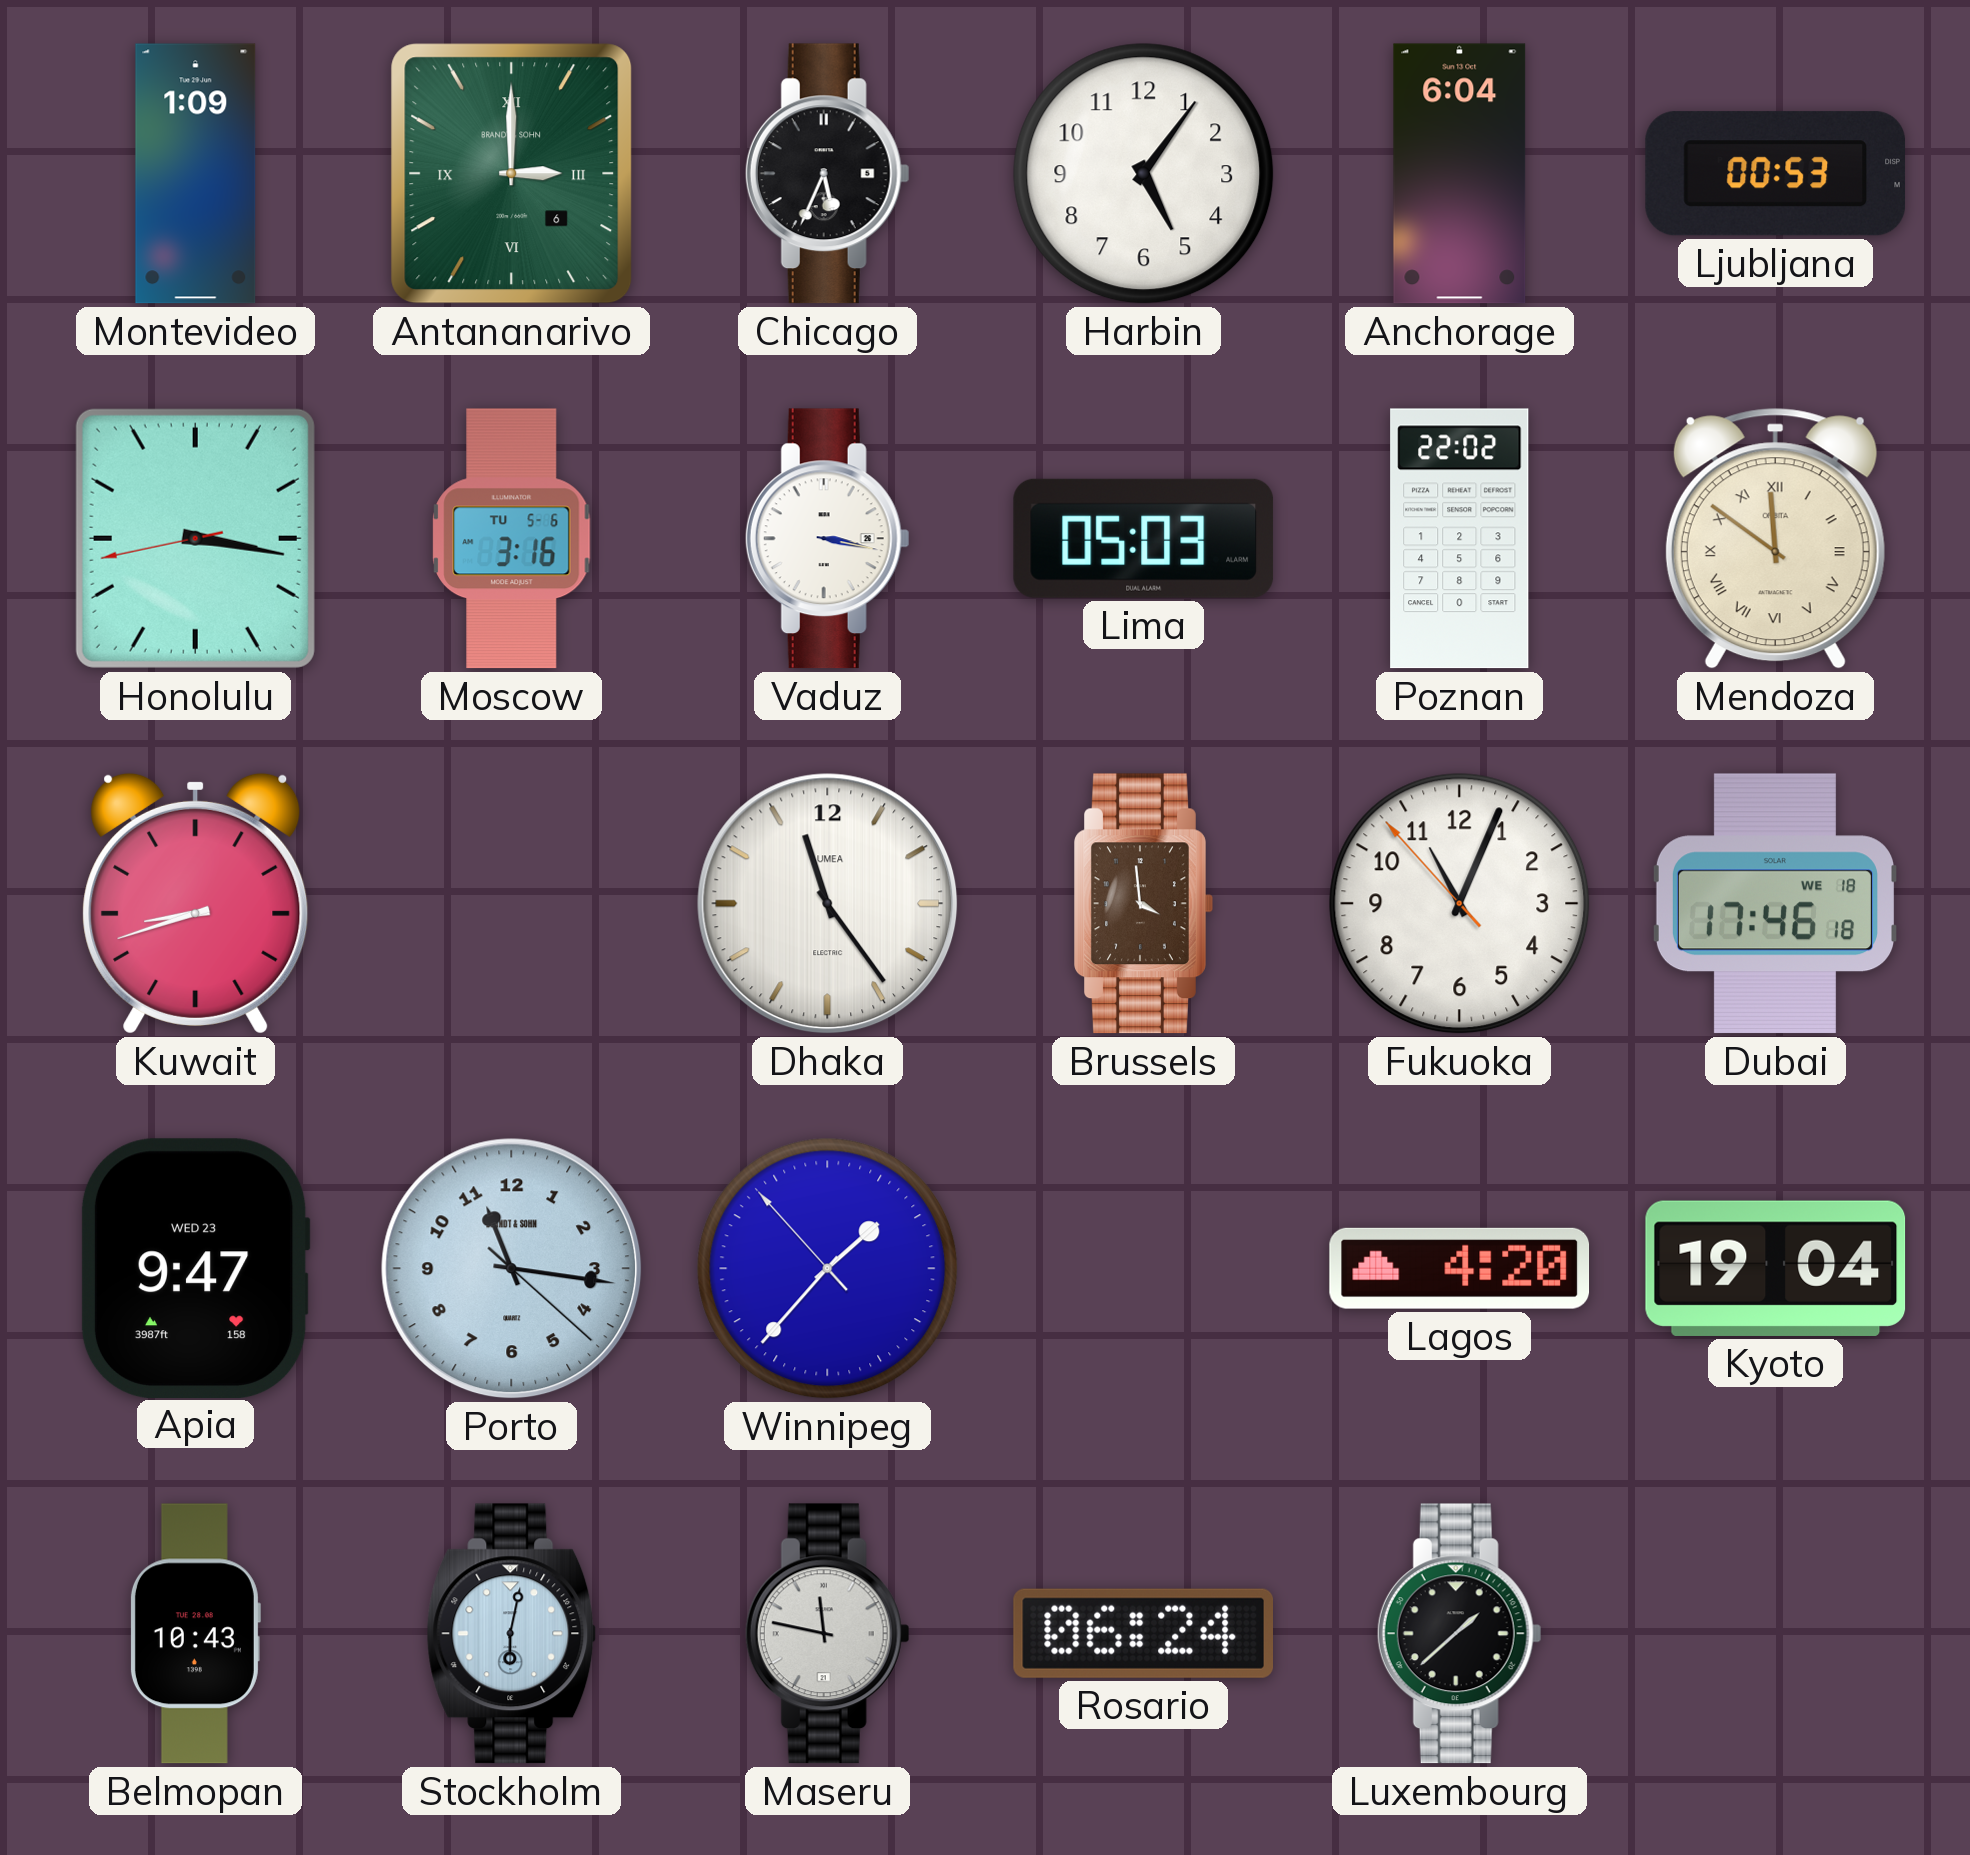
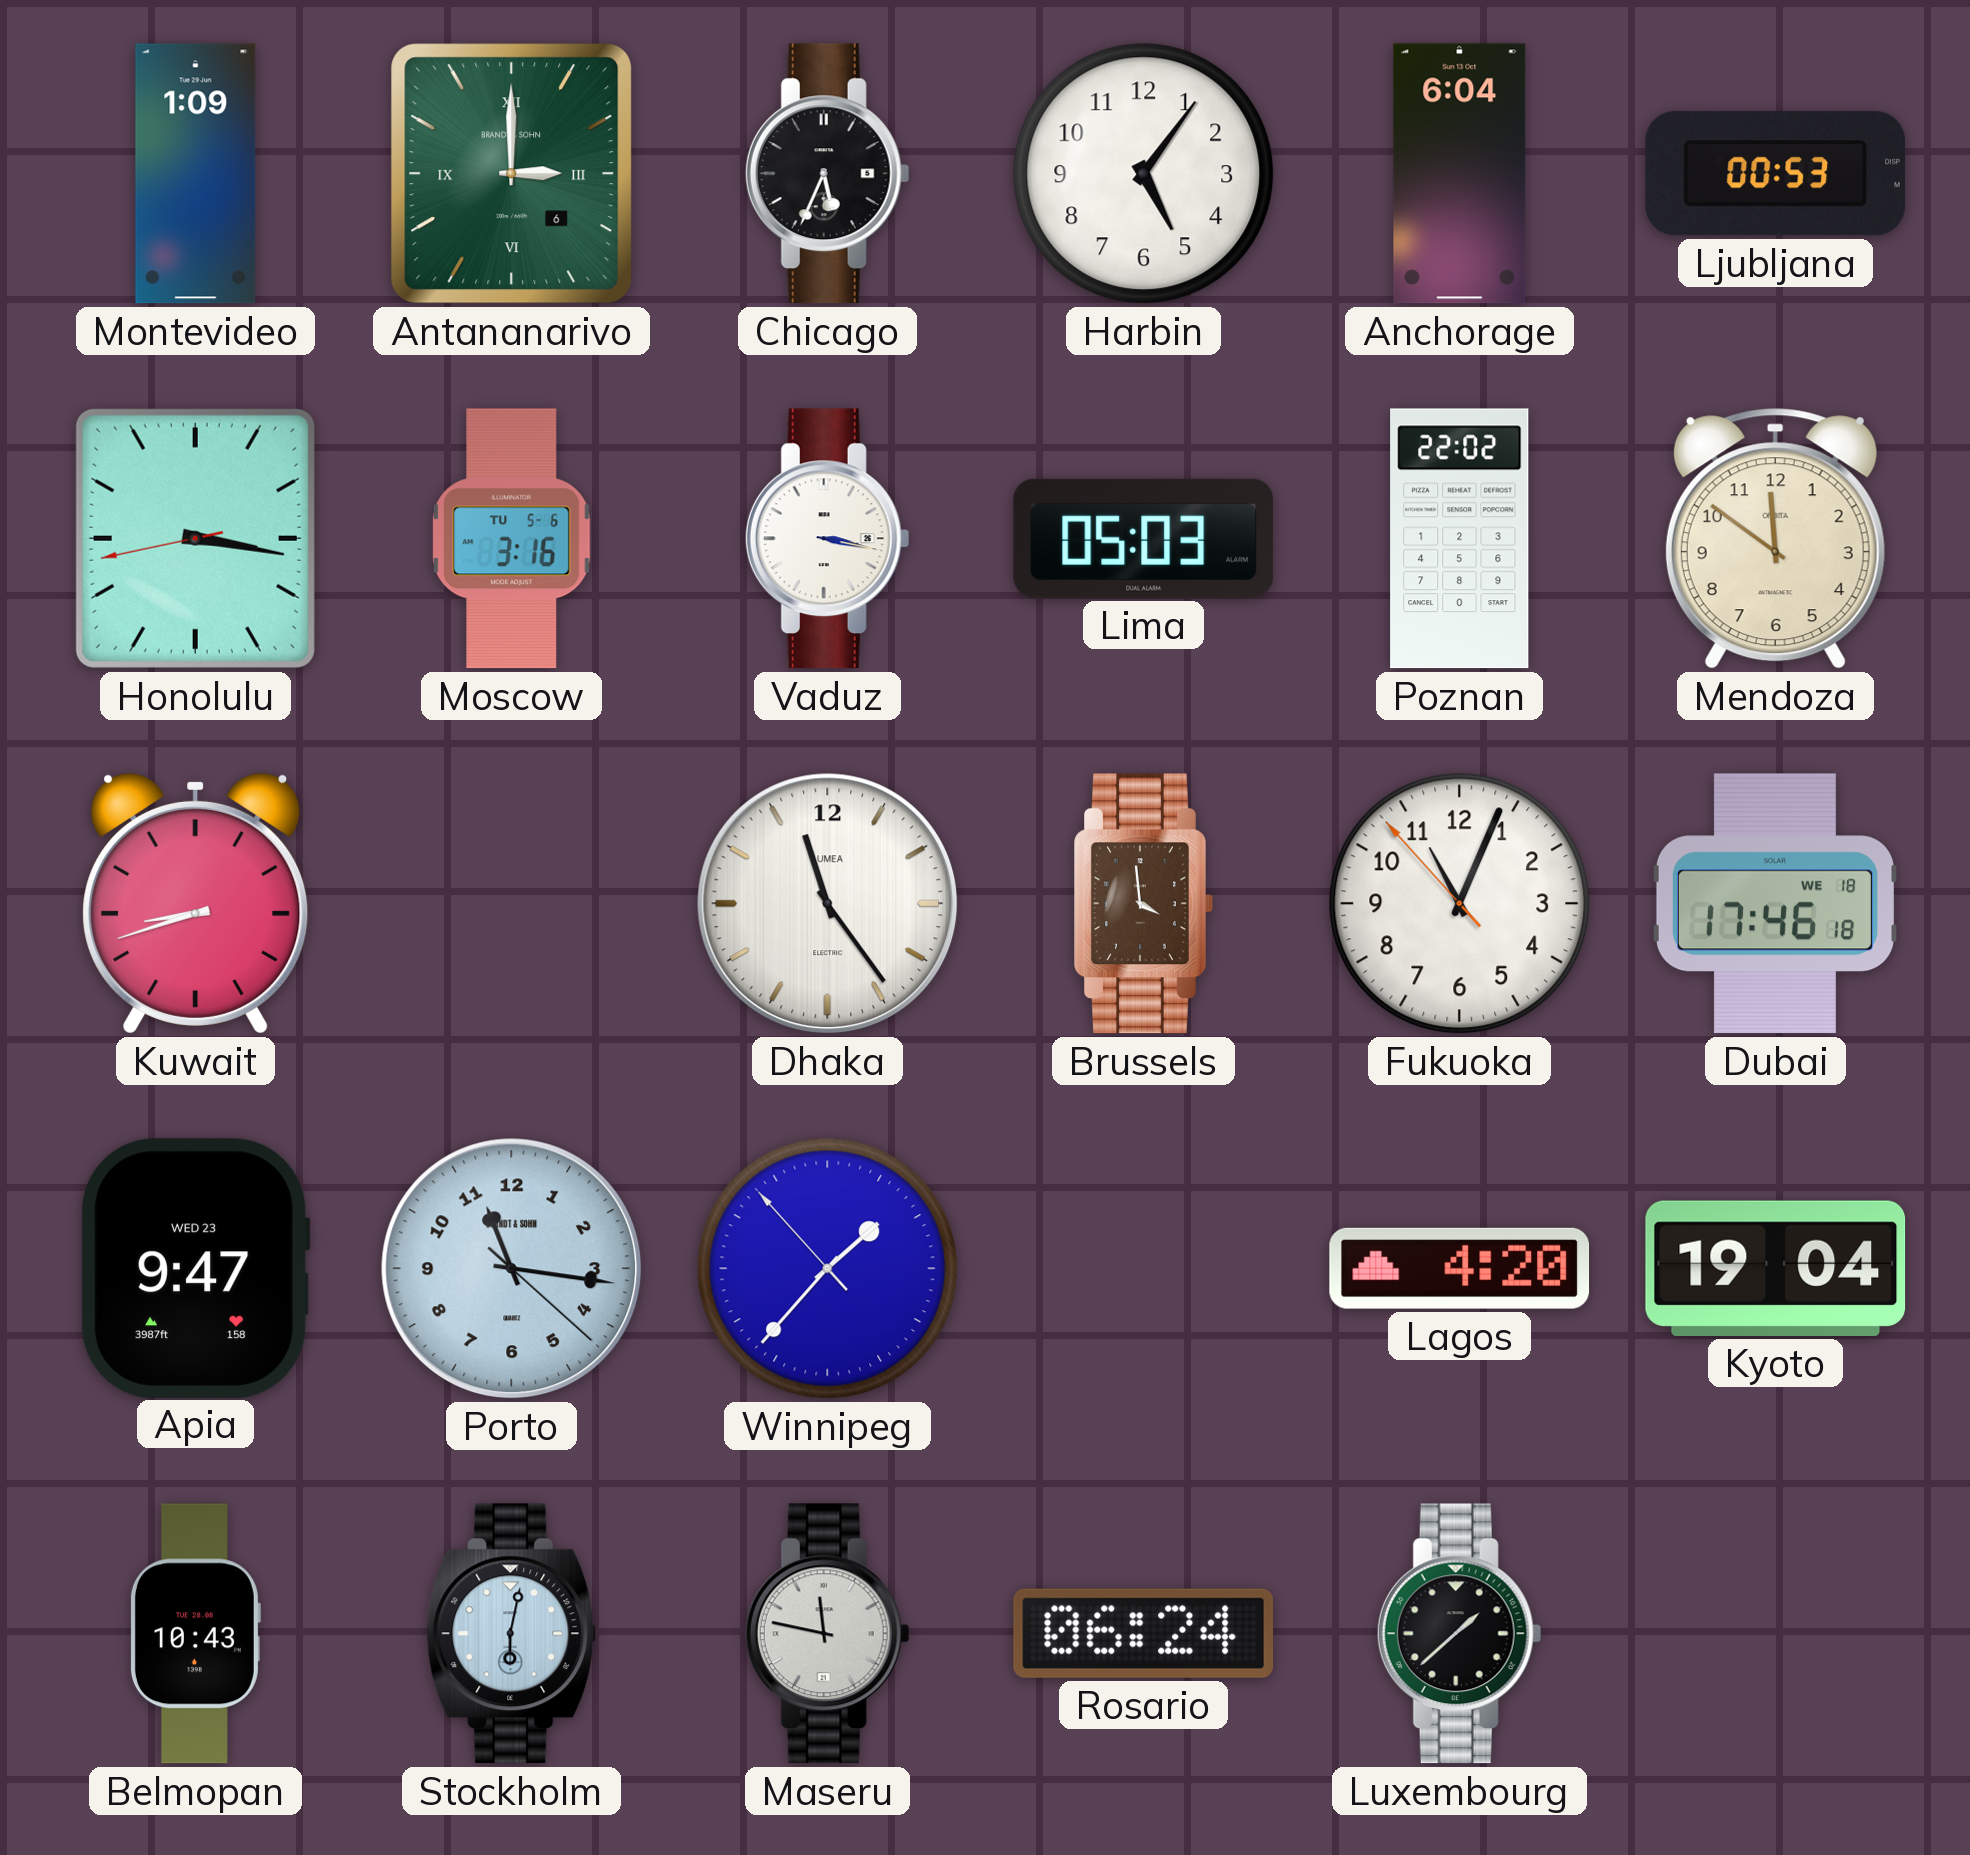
Mendoza numerals: Roman -> Arabic (1775, 539)
